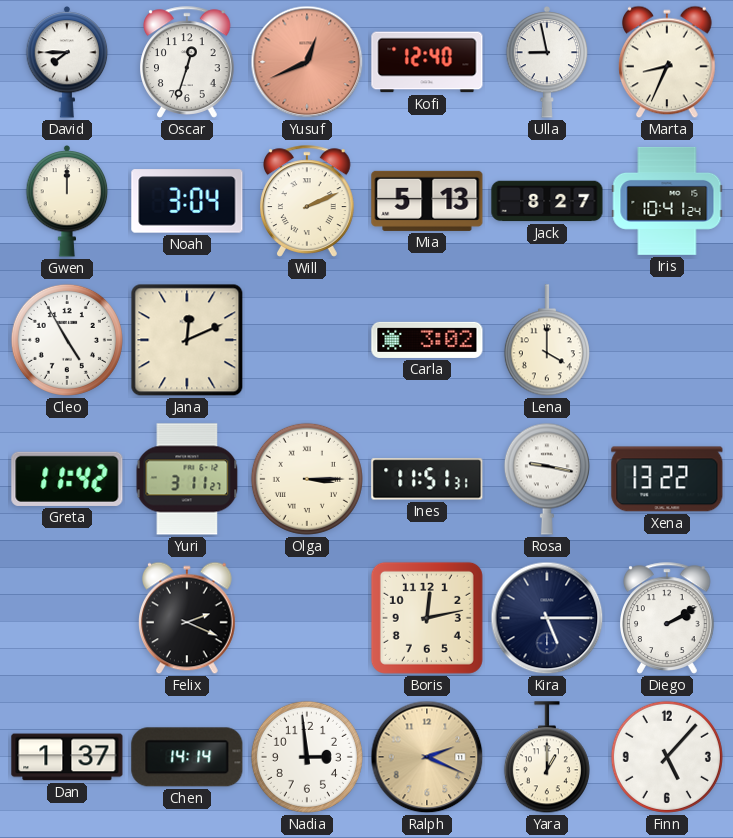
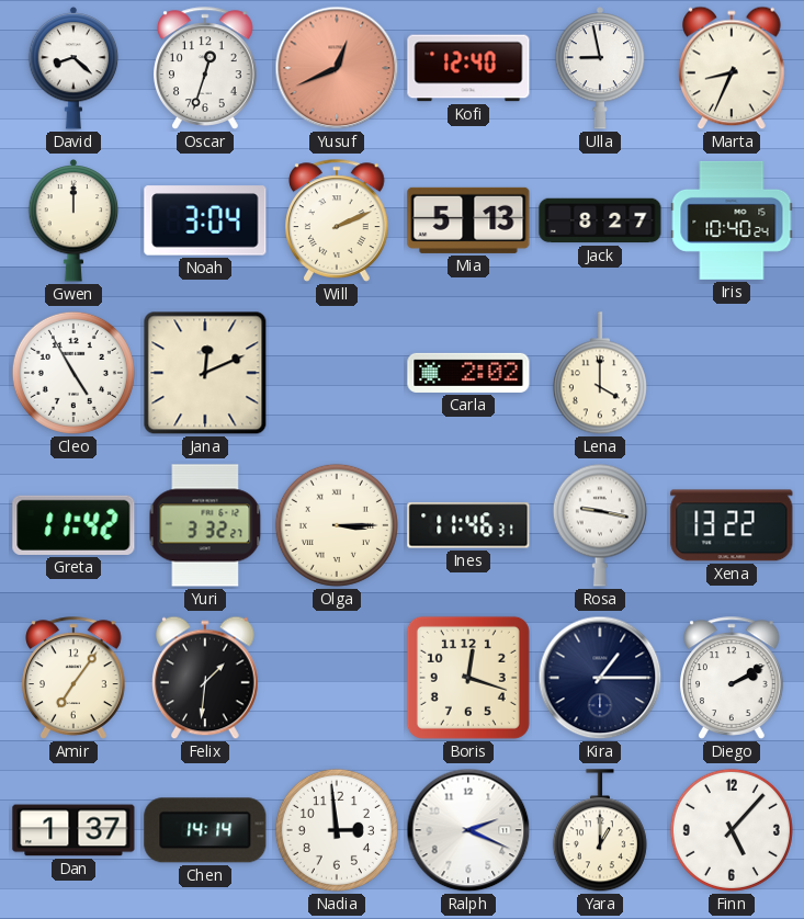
David: 7:45 -> 8:22 (73, 69)
Iris: 10:41 -> 10:40 (732, 220)
Carla: 3:02 -> 2:02 (468, 373)
Yuri: 3:11 -> 3:32 (205, 525)
Ines: 11:51 -> 11:46 (468, 525)
Amir: none -> 7:06 (75, 678)
Felix: 2:19 -> 1:31 (206, 678)
Boris: 12:13 -> 12:18 (468, 678)
Kira: 5:15 -> 1:15 (600, 678)
Ralph dial: champagne -> white (468, 830)
